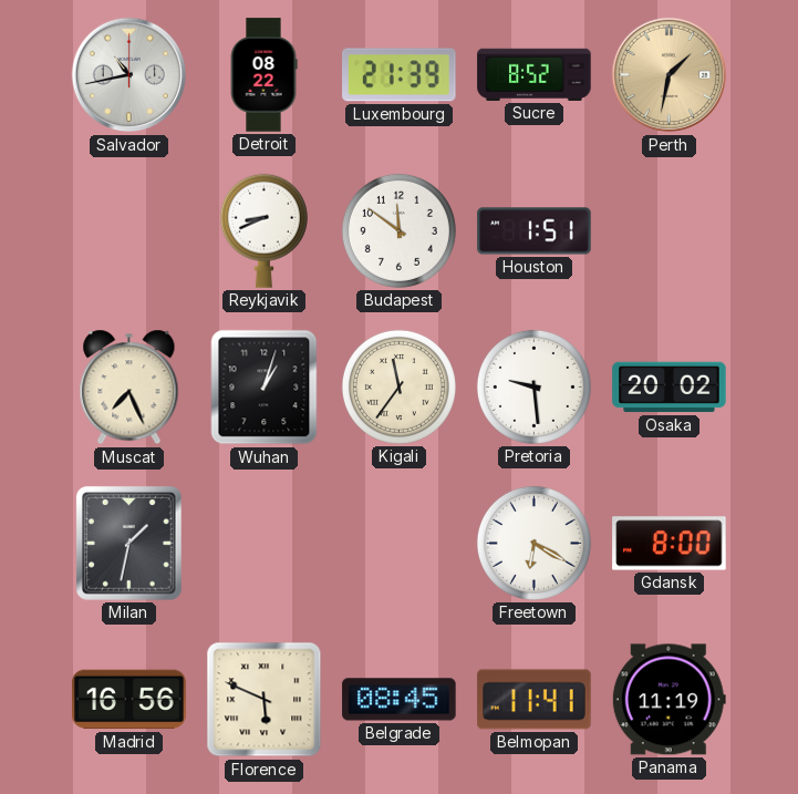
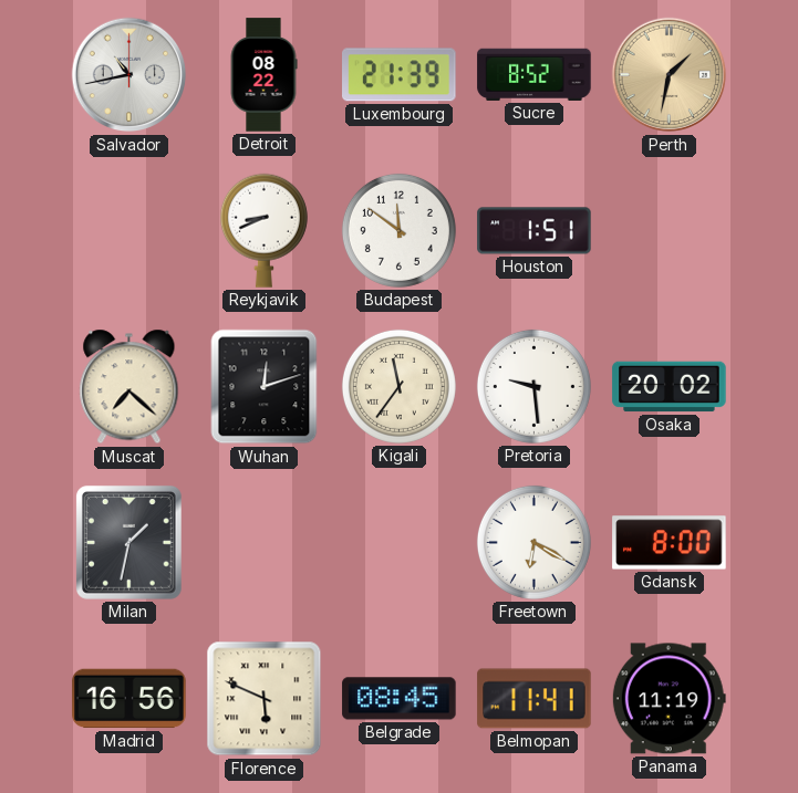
Muscat: 7:26 -> 7:22 (129, 387)
Wuhan: 1:03 -> 12:12 (265, 387)
